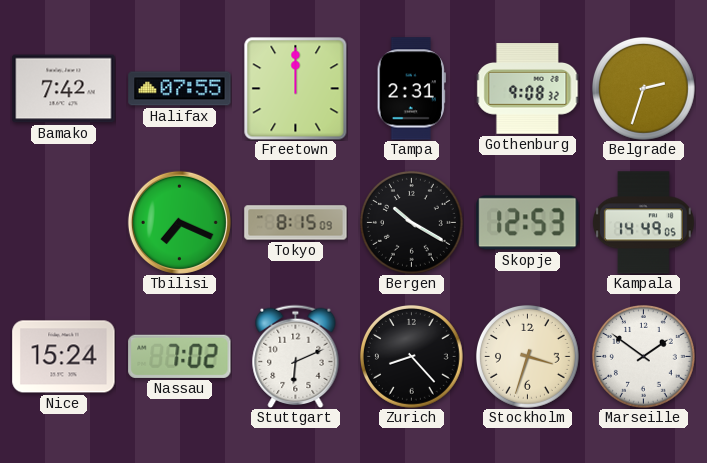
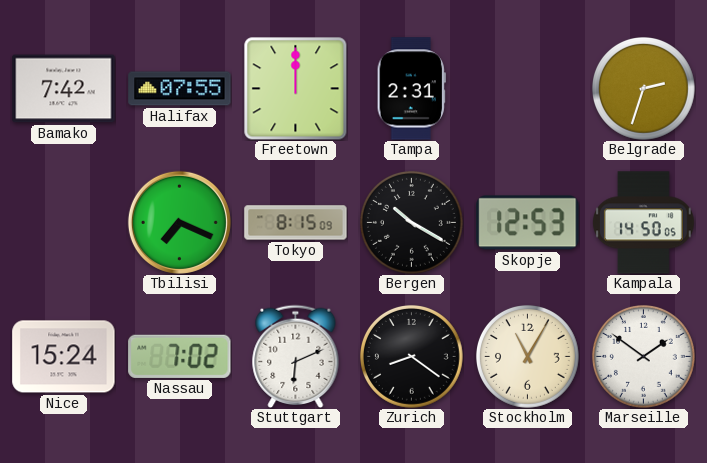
Gothenburg: 9:08 -> none (527, 89)
Kampala: 14:49 -> 14:50 (643, 223)
Zurich: 8:23 -> 8:21 (412, 357)
Stockholm: 3:33 -> 11:05 (528, 357)
